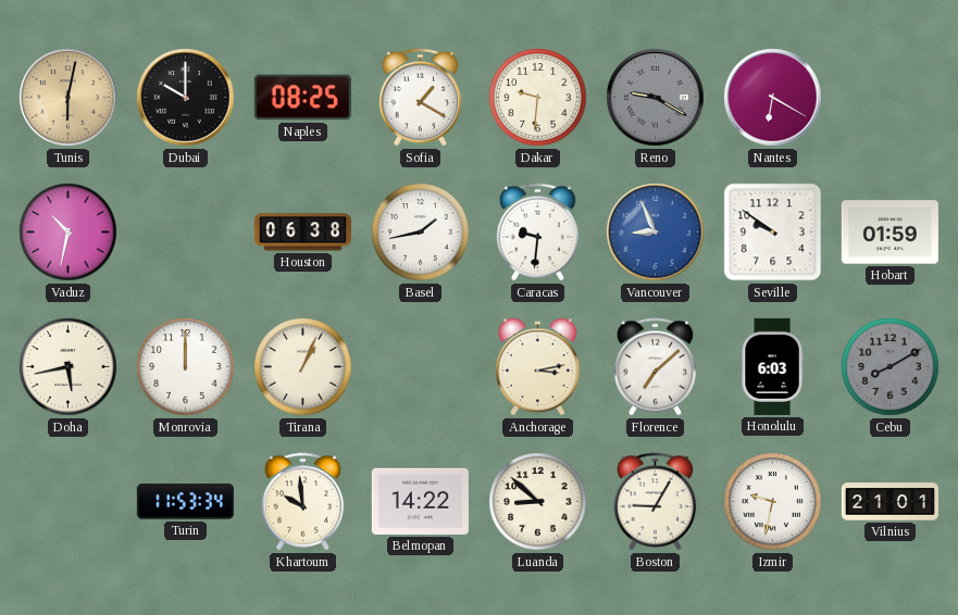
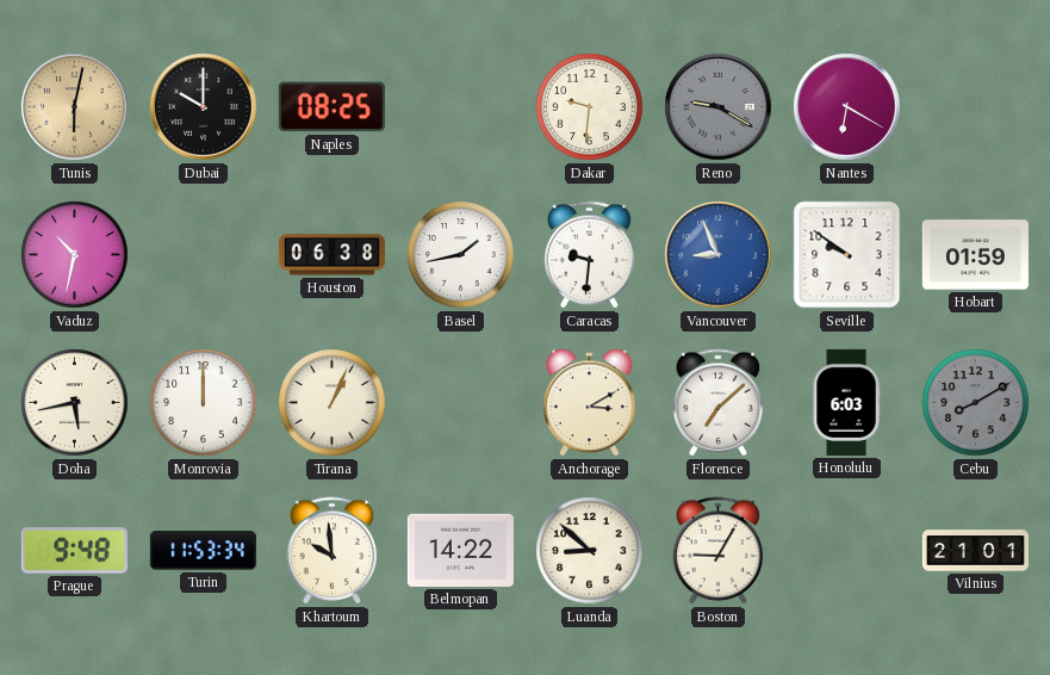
Sofia: 1:20 -> none (421, 98)
Anchorage: 3:13 -> 3:10 (590, 403)
Prague: none -> 9:48 (74, 551)
Izmir: 9:32 -> none (773, 502)
